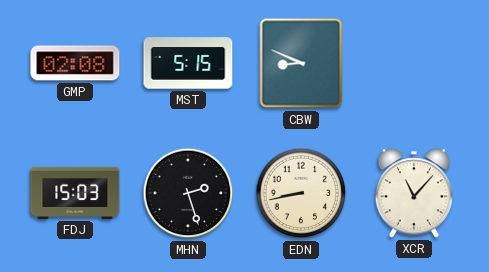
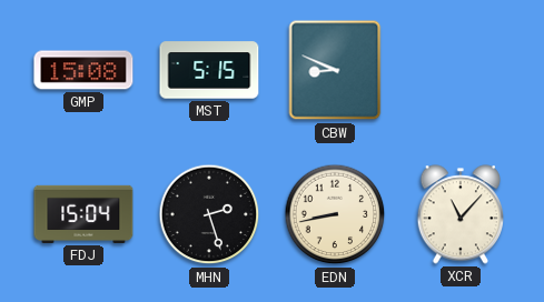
GMP: 02:08 -> 15:08 (83, 70)
FDJ: 15:03 -> 15:04 (83, 214)
